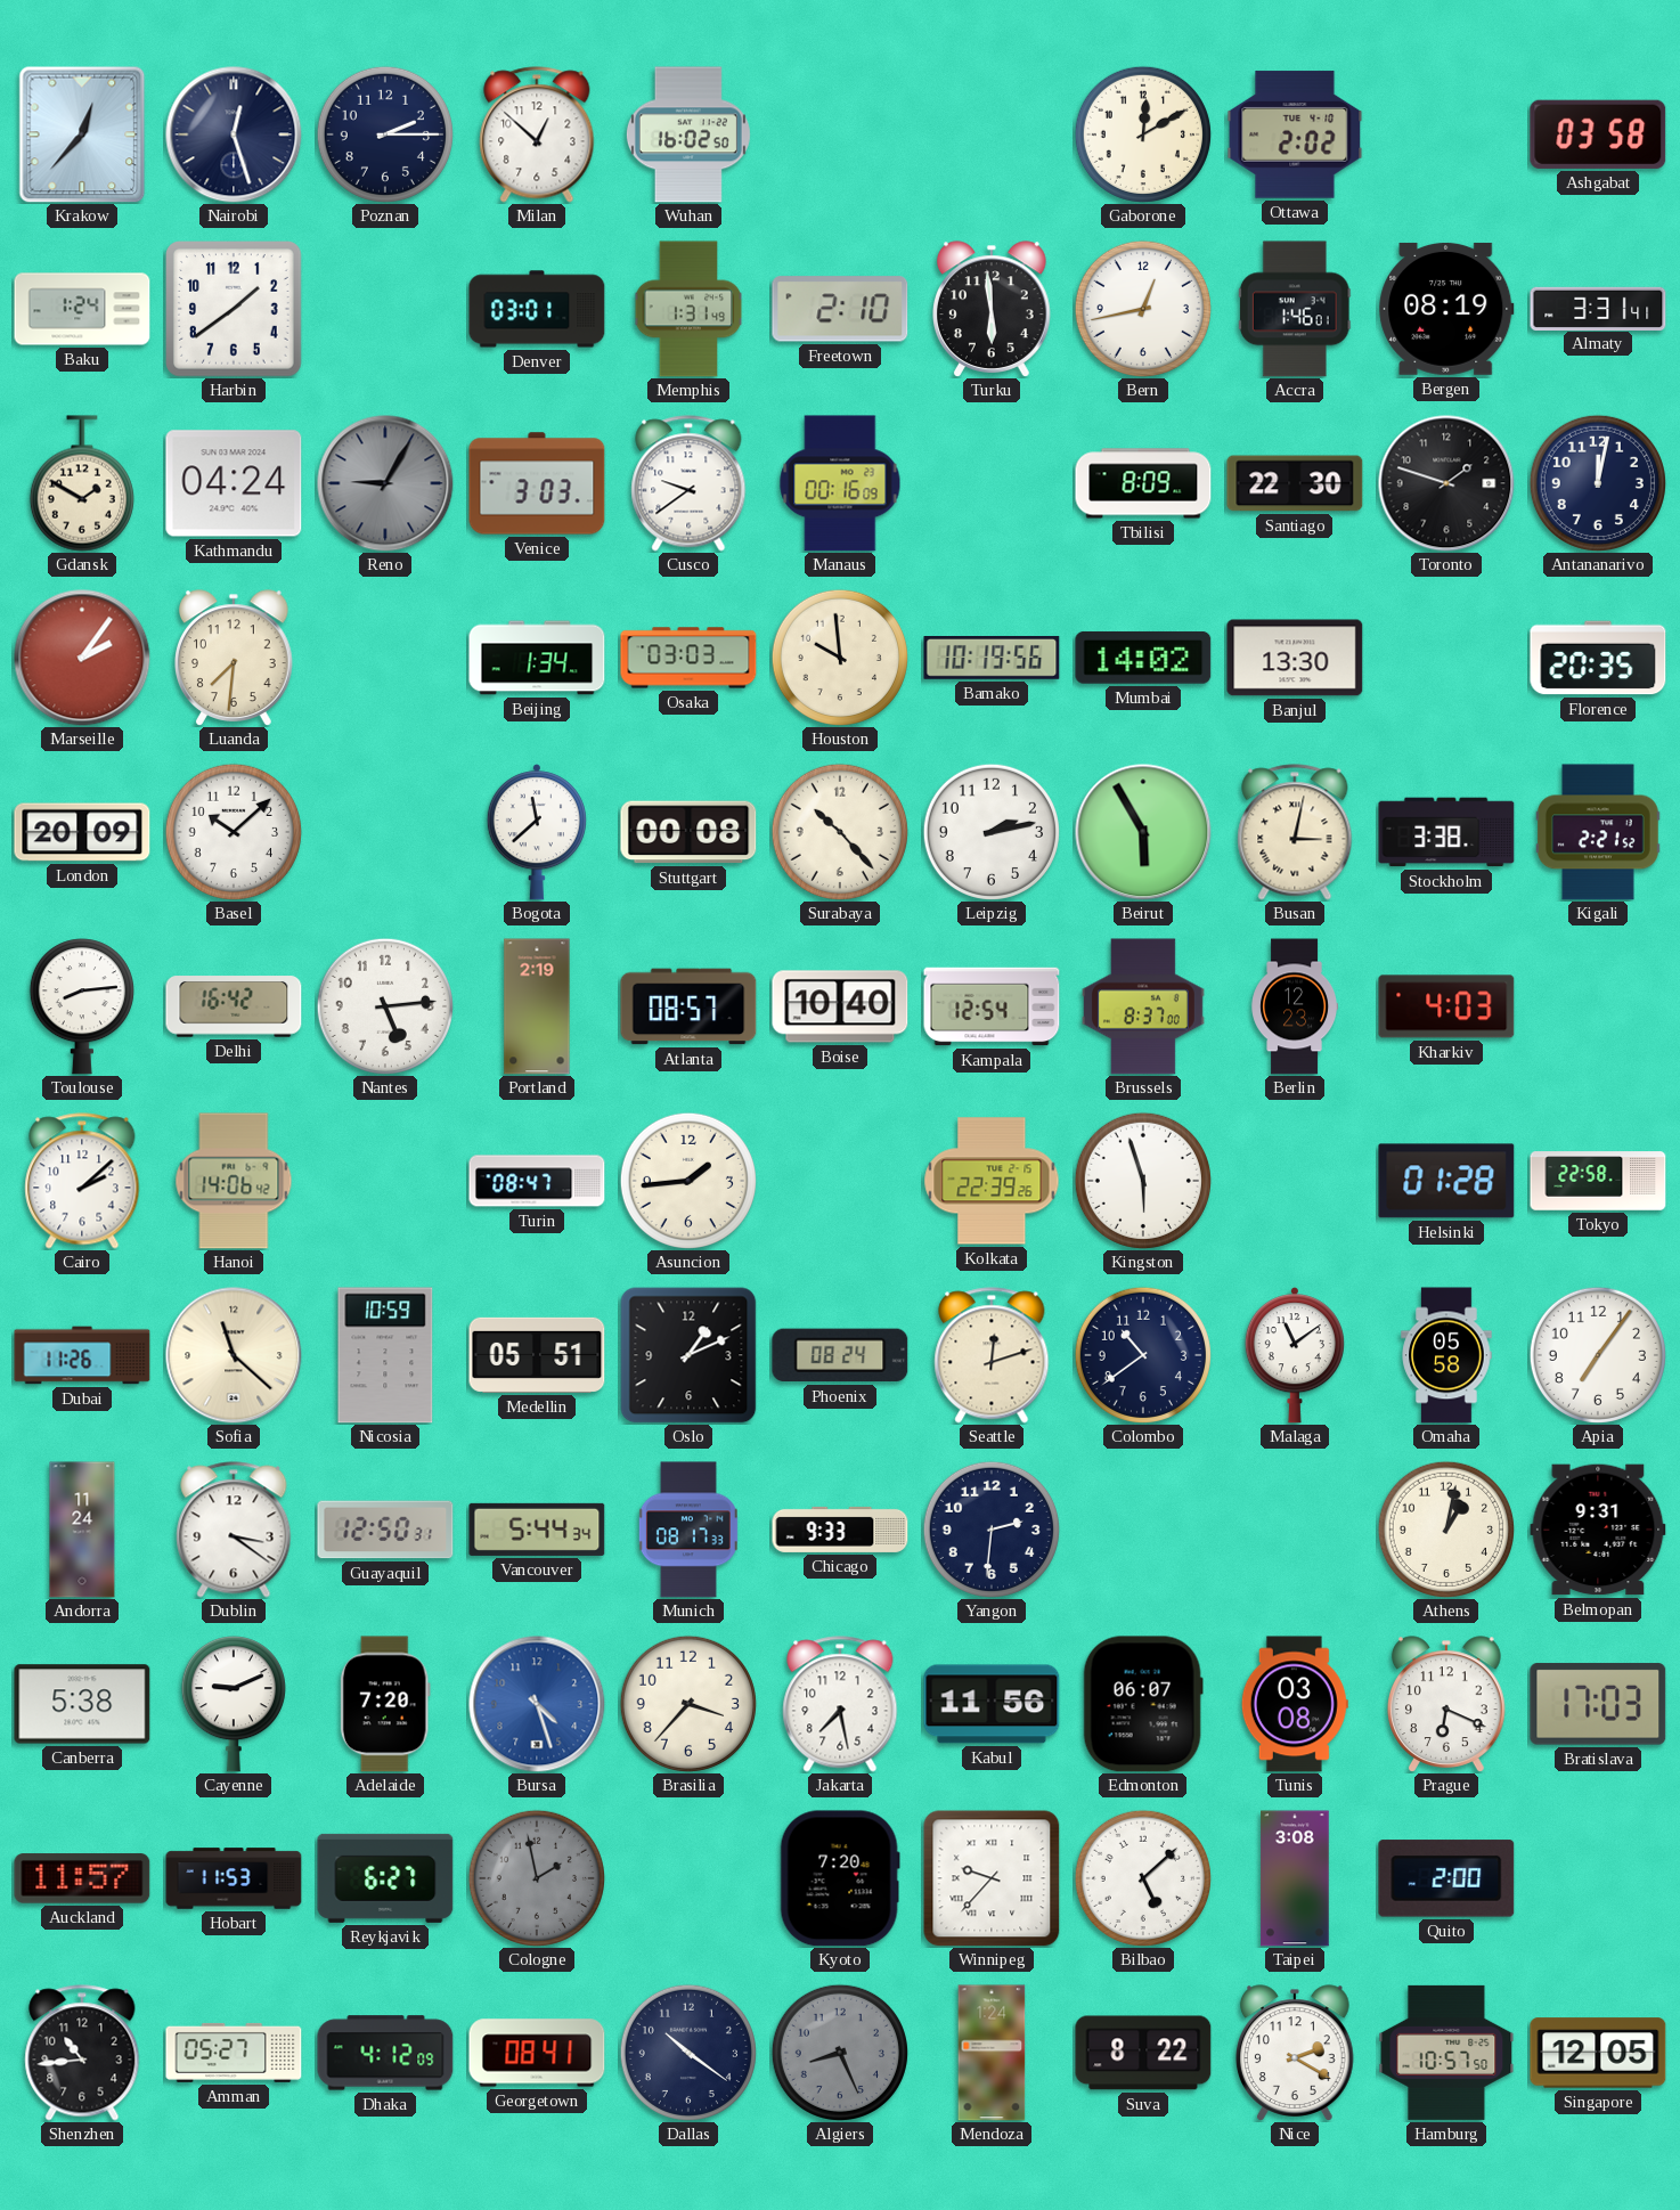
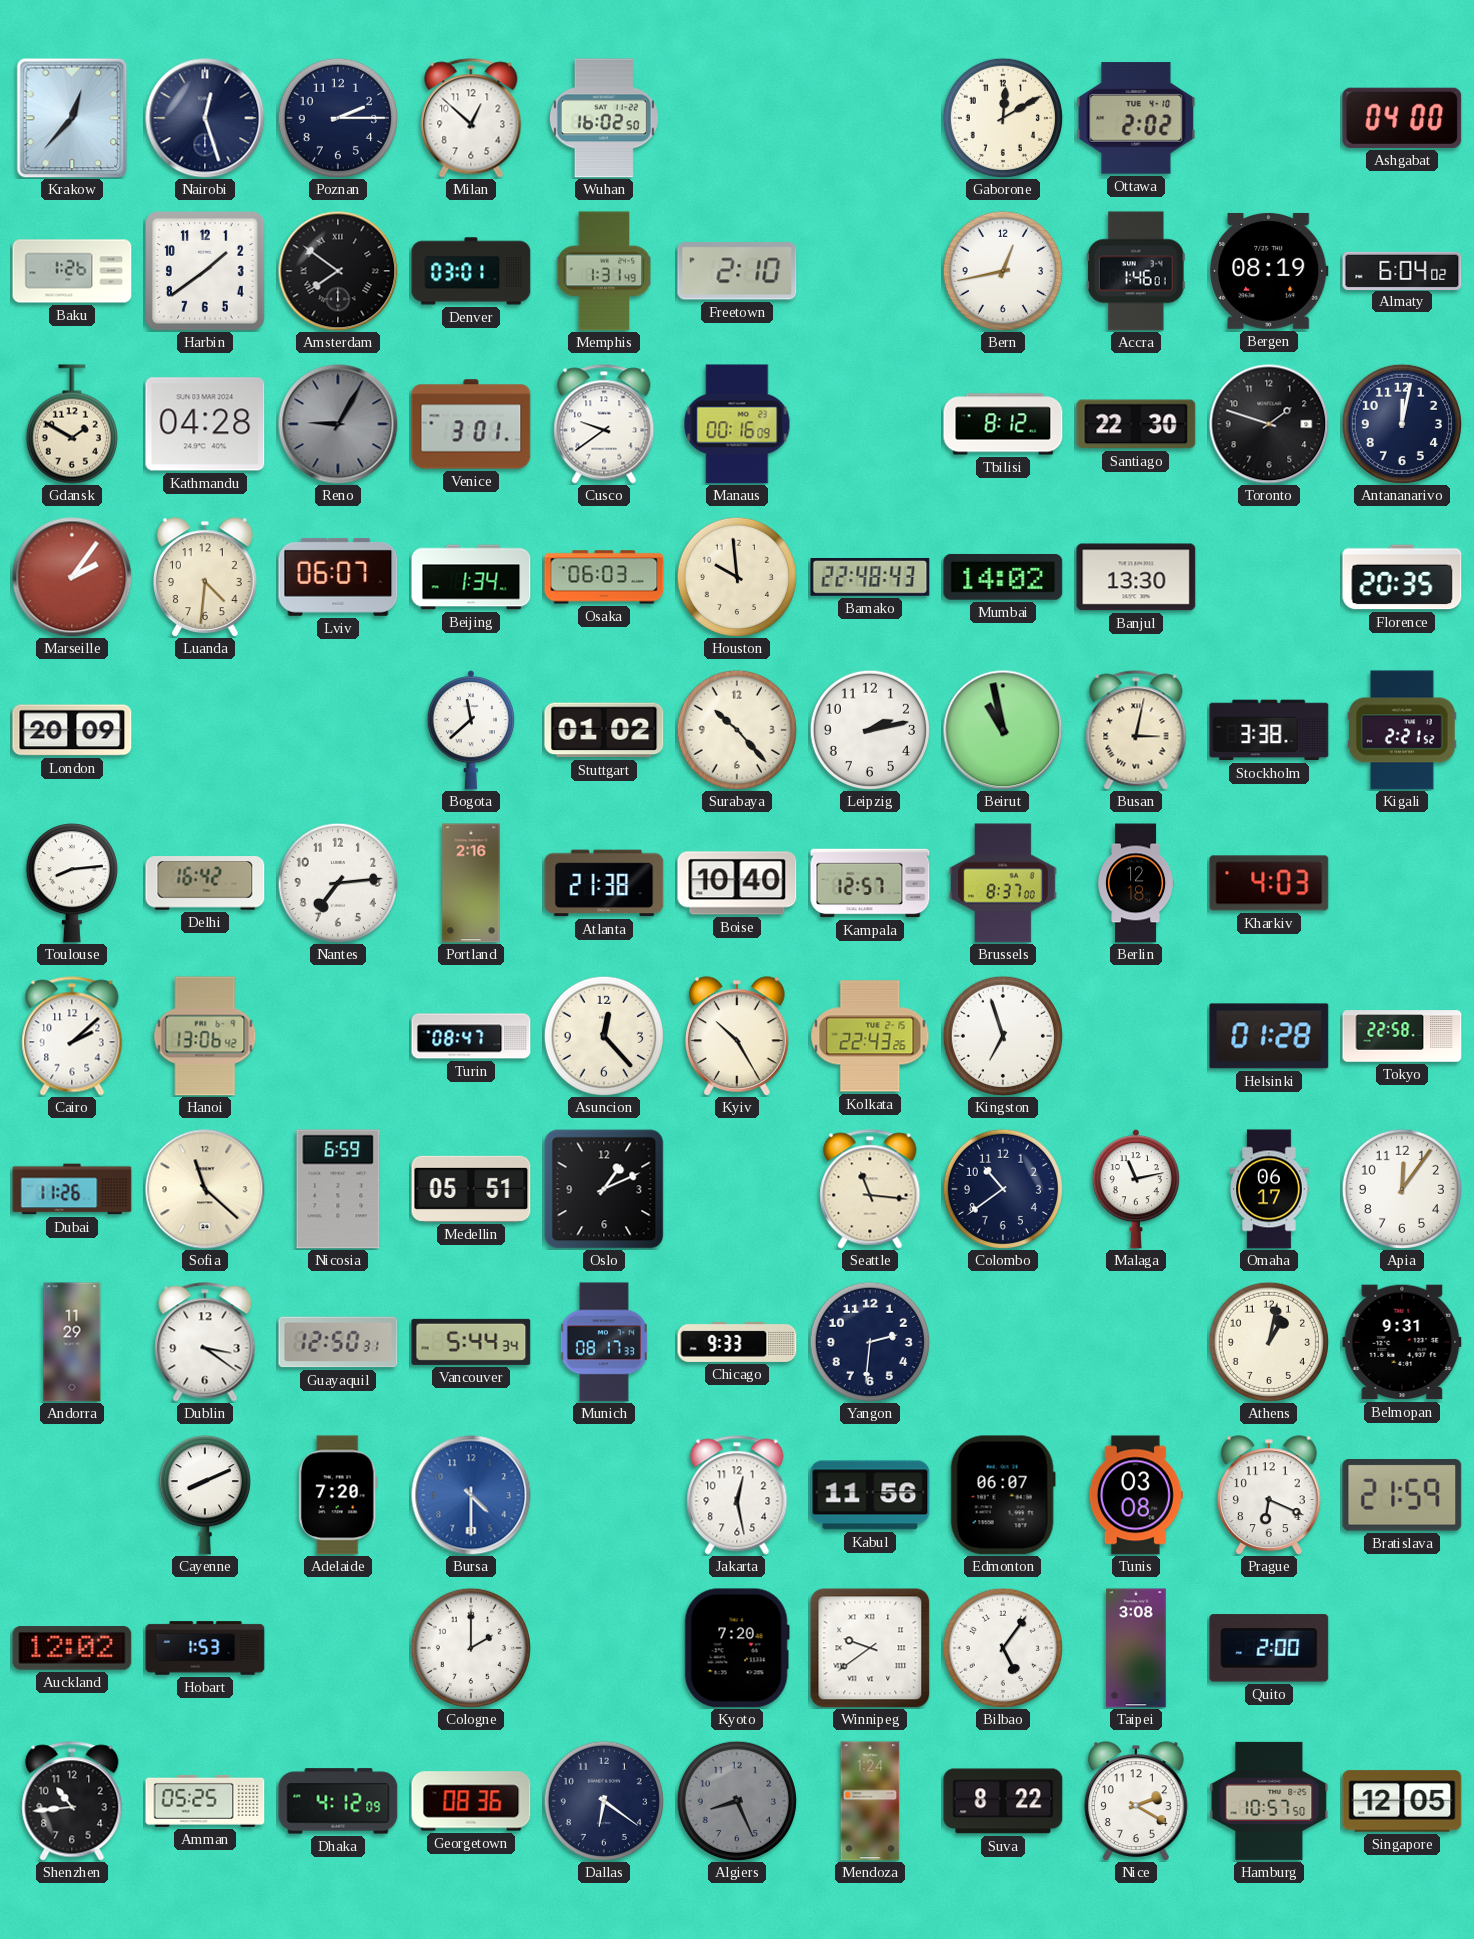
Ashgabat: 03:58 -> 04:00 (1402, 118)
Baku: 1:24 -> 1:26 (72, 271)
Amsterdam: none -> 7:51 (338, 271)
Turku: 5:59 -> none (993, 309)
Almaty: 3:31 -> 6:04 (1402, 270)
Kathmandu: 04:24 -> 04:28 (205, 424)
Venice: 3:03 -> 3:01 (471, 424)
Tbilisi: 8:09 -> 8:12 (1003, 424)
Luanda: 7:31 -> 4:31 (206, 577)
Lviv: none -> 06:07 (338, 577)
Osaka: 03:03 -> 06:03 (604, 577)
Bamako: 10:19 -> 22:48 (870, 578)
Basel: 10:08 -> none (234, 832)
Stuttgart: 00:08 -> 01:02 (604, 730)
Beirut: 5:55 -> 10:58 (1003, 730)
Nantes: 5:14 -> 7:14 (338, 883)
Portland: 2:19 -> 2:16 (471, 883)
Atlanta: 08:57 -> 21:38 (604, 883)
Kampala: 12:54 -> 12:57 (870, 883)
Berlin: 12:23 -> 12:18 (1135, 883)
Hanoi: 14:06 -> 13:06 (205, 1036)
Asuncion: 1:44 -> 12:23 (604, 1036)
Kyiv: none -> 10:25 (738, 1036)
Kolkata: 22:39 -> 22:43 (870, 1036)
Kingston: 5:57 -> 6:57 (1003, 1036)
Nicosia: 10:59 -> 6:59 (338, 1189)
Phoenix: 08:24 -> none (840, 1355)
Seattle: 12:12 -> 11:16 (870, 1189)
Malaga: 11:09 -> 11:13 (1136, 1189)
Omaha: 05:58 -> 06:17 (1269, 1189)
Apia: 7:06 -> 12:06 (1402, 1189)
Andorra: 11:24 -> 11:29 (72, 1342)
Canberra: 5:38 -> none (82, 1704)
Cayenne: 9:11 -> 8:11 (205, 1495)
Bursa: 4:27 -> 4:30 (471, 1495)
Brasilia: 3:37 -> none (688, 1704)
Jakarta: 7:28 -> 12:28 (737, 1495)
Bratislava: 17:03 -> 21:59 (1402, 1495)
Auckland: 11:57 -> 12:02 (72, 1648)
Hobart: 11:53 -> 1:53 (205, 1648)
Reykjavik: 6:27 -> none (385, 1878)
Cologne: 1:58 -> 2:00 (471, 1648)
Cologne dial: grey -> white (471, 1648)
Winnipeg: 9:37 -> 9:39 (870, 1648)
Bilbao: 5:08 -> 5:06 (1003, 1648)
Amman: 05:27 -> 05:25 (205, 1801)
Georgetown: 08:41 -> 08:36 (471, 1801)
Dallas: 10:21 -> 6:21 (604, 1801)
